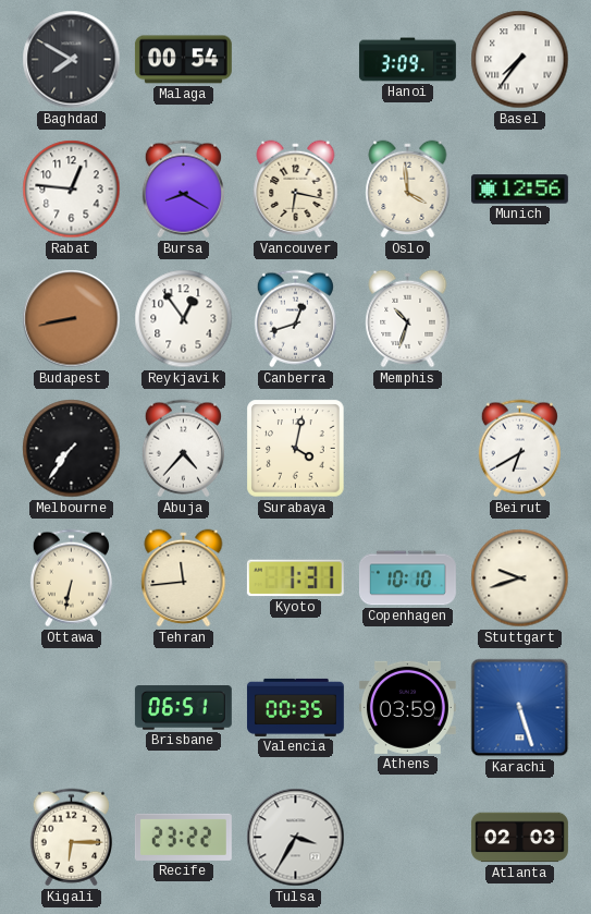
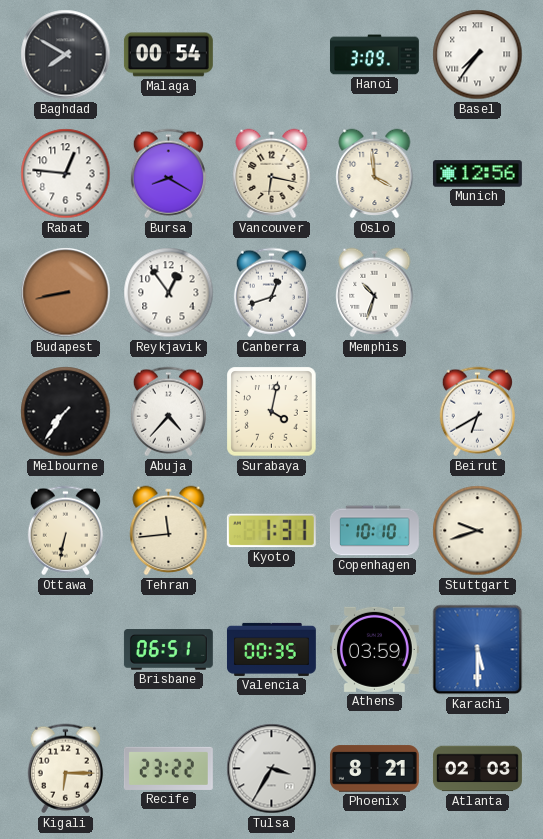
Karachi: 5:27 -> 5:30 (478, 650)
Phoenix: none -> 8:21 (374, 769)
